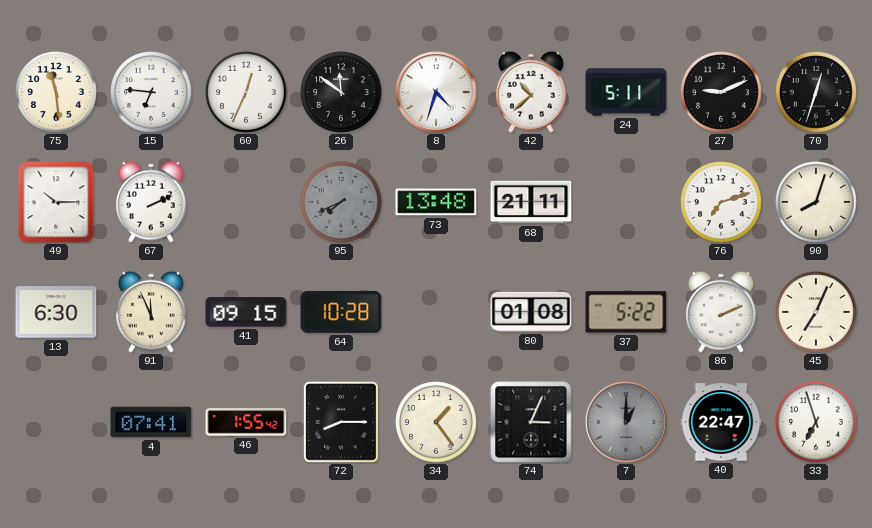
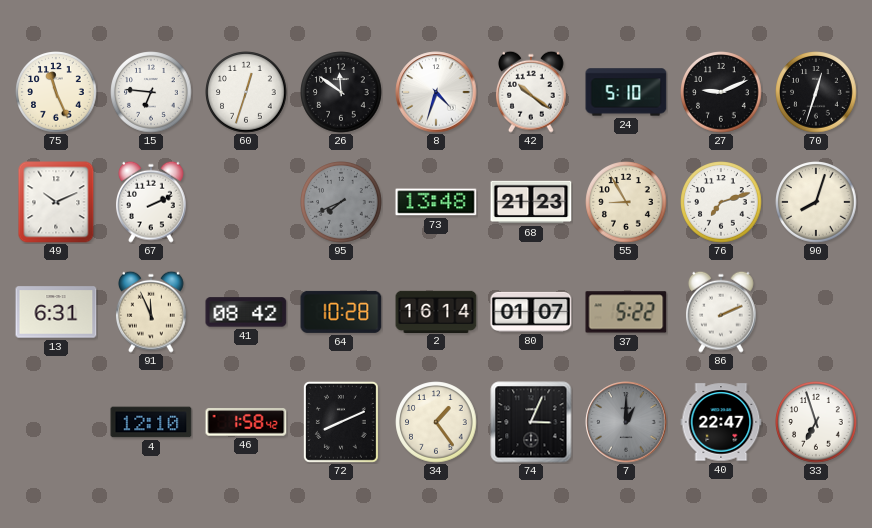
75: 11:29 -> 11:26 (56, 92)
60: 12:34 -> 12:33 (246, 92)
42: 10:38 -> 10:21 (532, 92)
24: 5:11 -> 5:10 (626, 92)
49: 10:15 -> 10:11 (56, 202)
68: 21:11 -> 21:23 (531, 202)
55: none -> 8:55 (626, 202)
13: 6:30 -> 6:31 (56, 312)
41: 09:15 -> 08:42 (246, 312)
2: none -> 16:14 (436, 311)
80: 01:08 -> 01:07 (531, 312)
45: 7:04 -> none (816, 312)
4: 07:41 -> 12:10 (151, 422)
46: 1:55 -> 1:58 (246, 422)
72: 8:15 -> 8:11 (341, 422)
